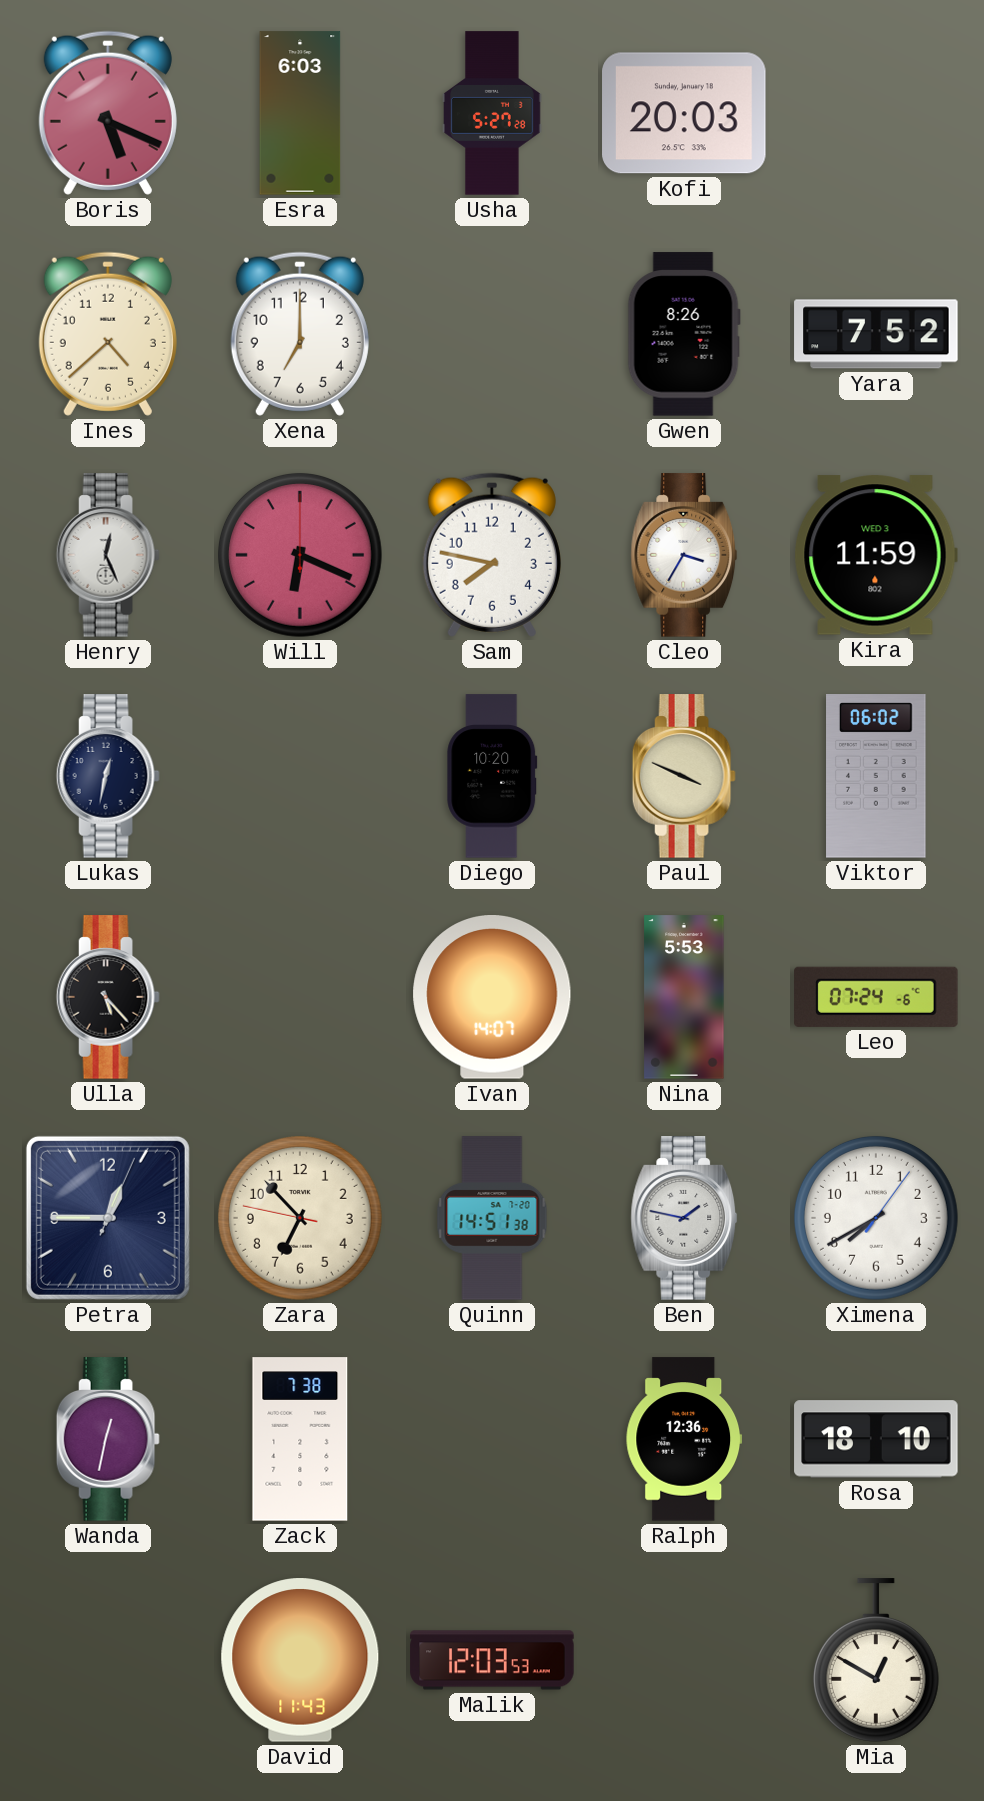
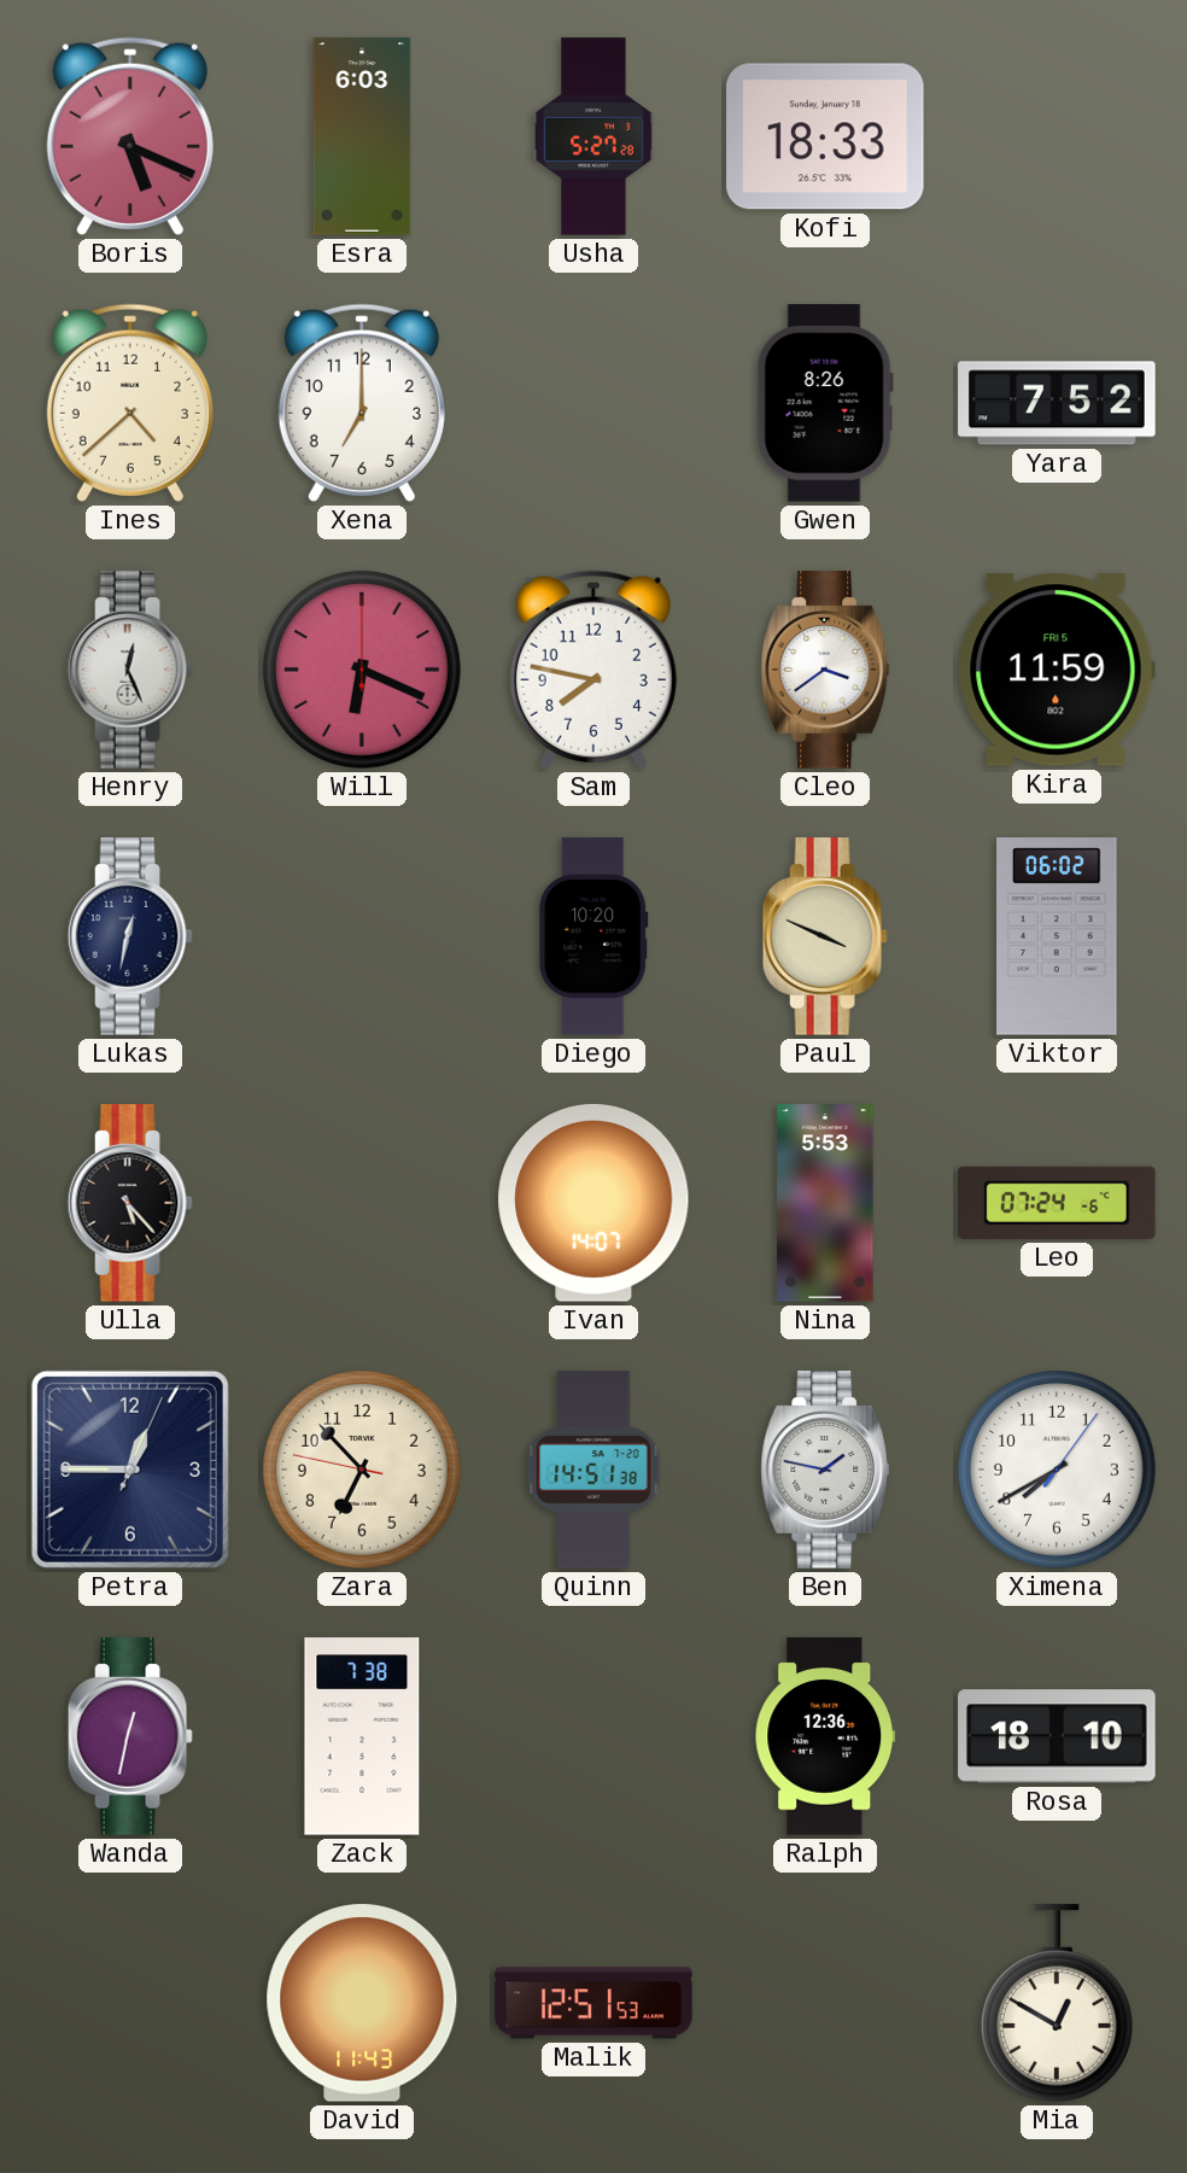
Kofi: 20:03 -> 18:33 (825, 136)
Cleo: 3:35 -> 3:39 (825, 670)
Kira date: WED 3 -> FRI 5 (1057, 670)
Malik: 12:03 -> 12:51 (593, 2003)
